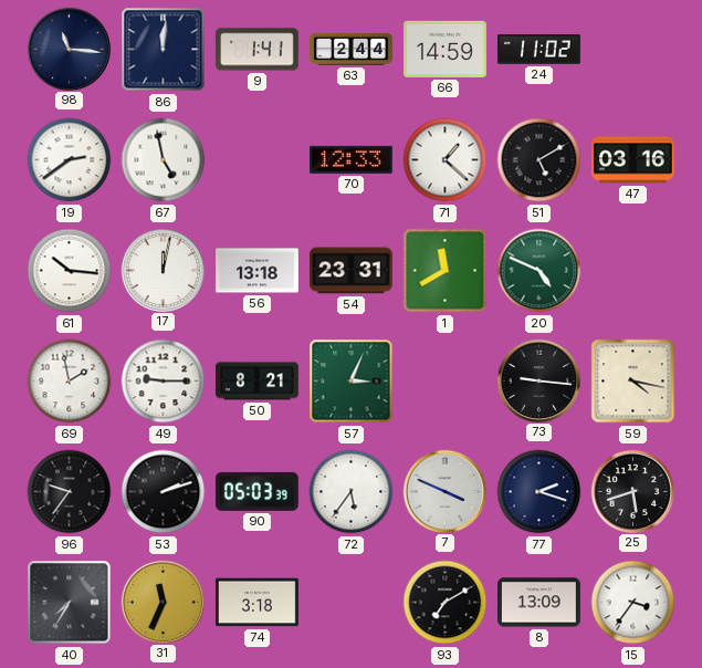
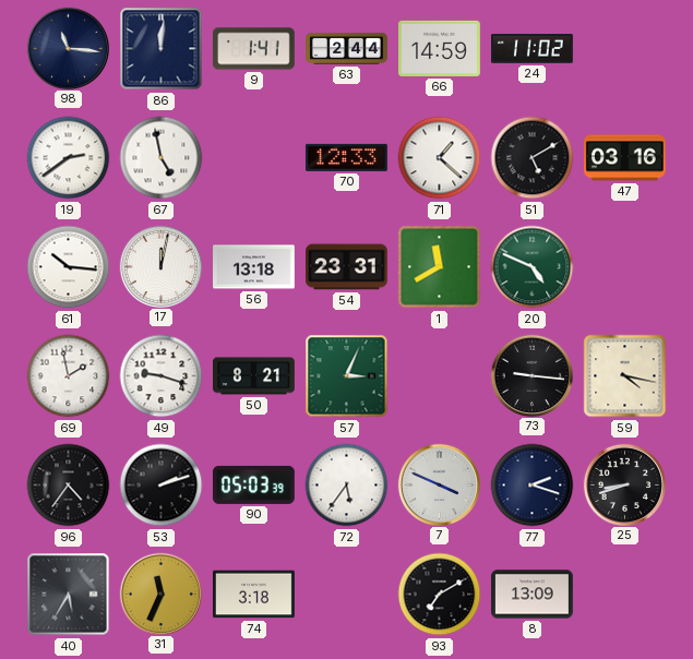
49: 9:15 -> 9:18 (162, 376)
96: 9:36 -> 4:36 (69, 486)
25: 5:42 -> 8:42 (624, 484)
40: 7:35 -> 5:35 (69, 595)
15: 3:36 -> none (633, 603)
